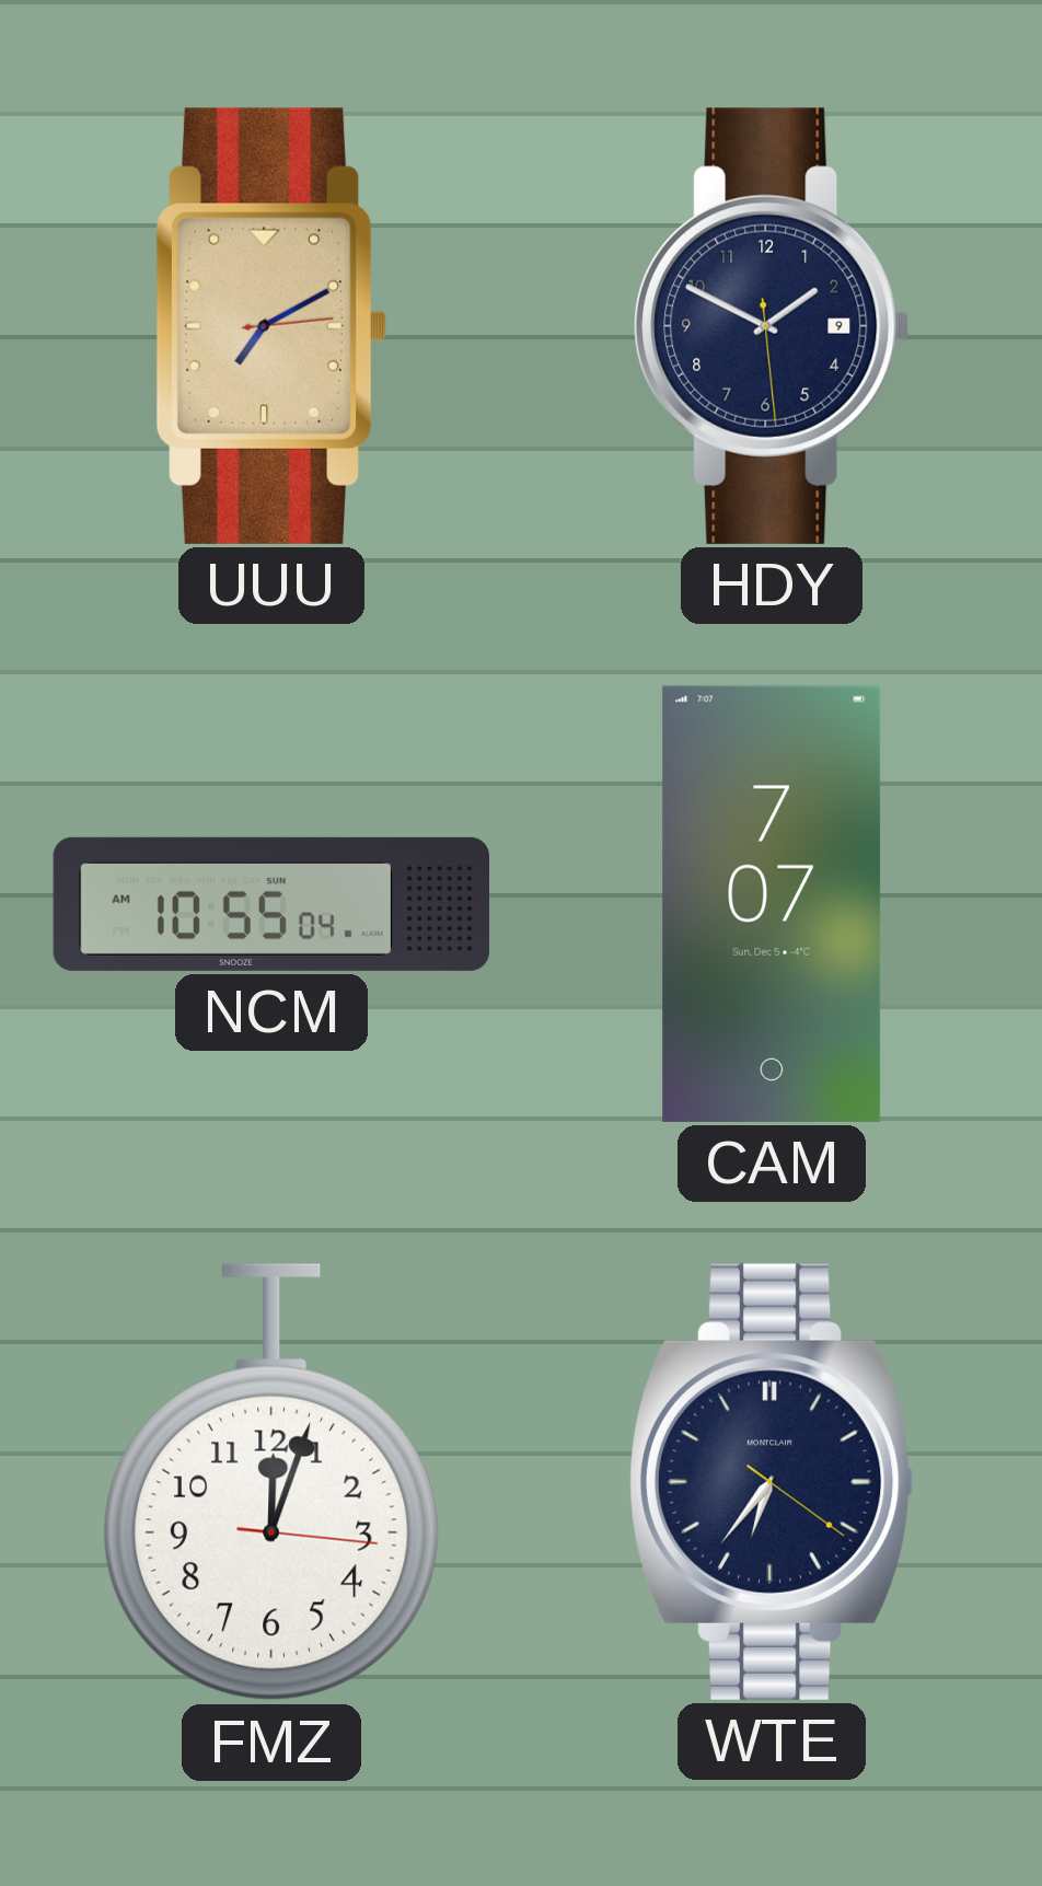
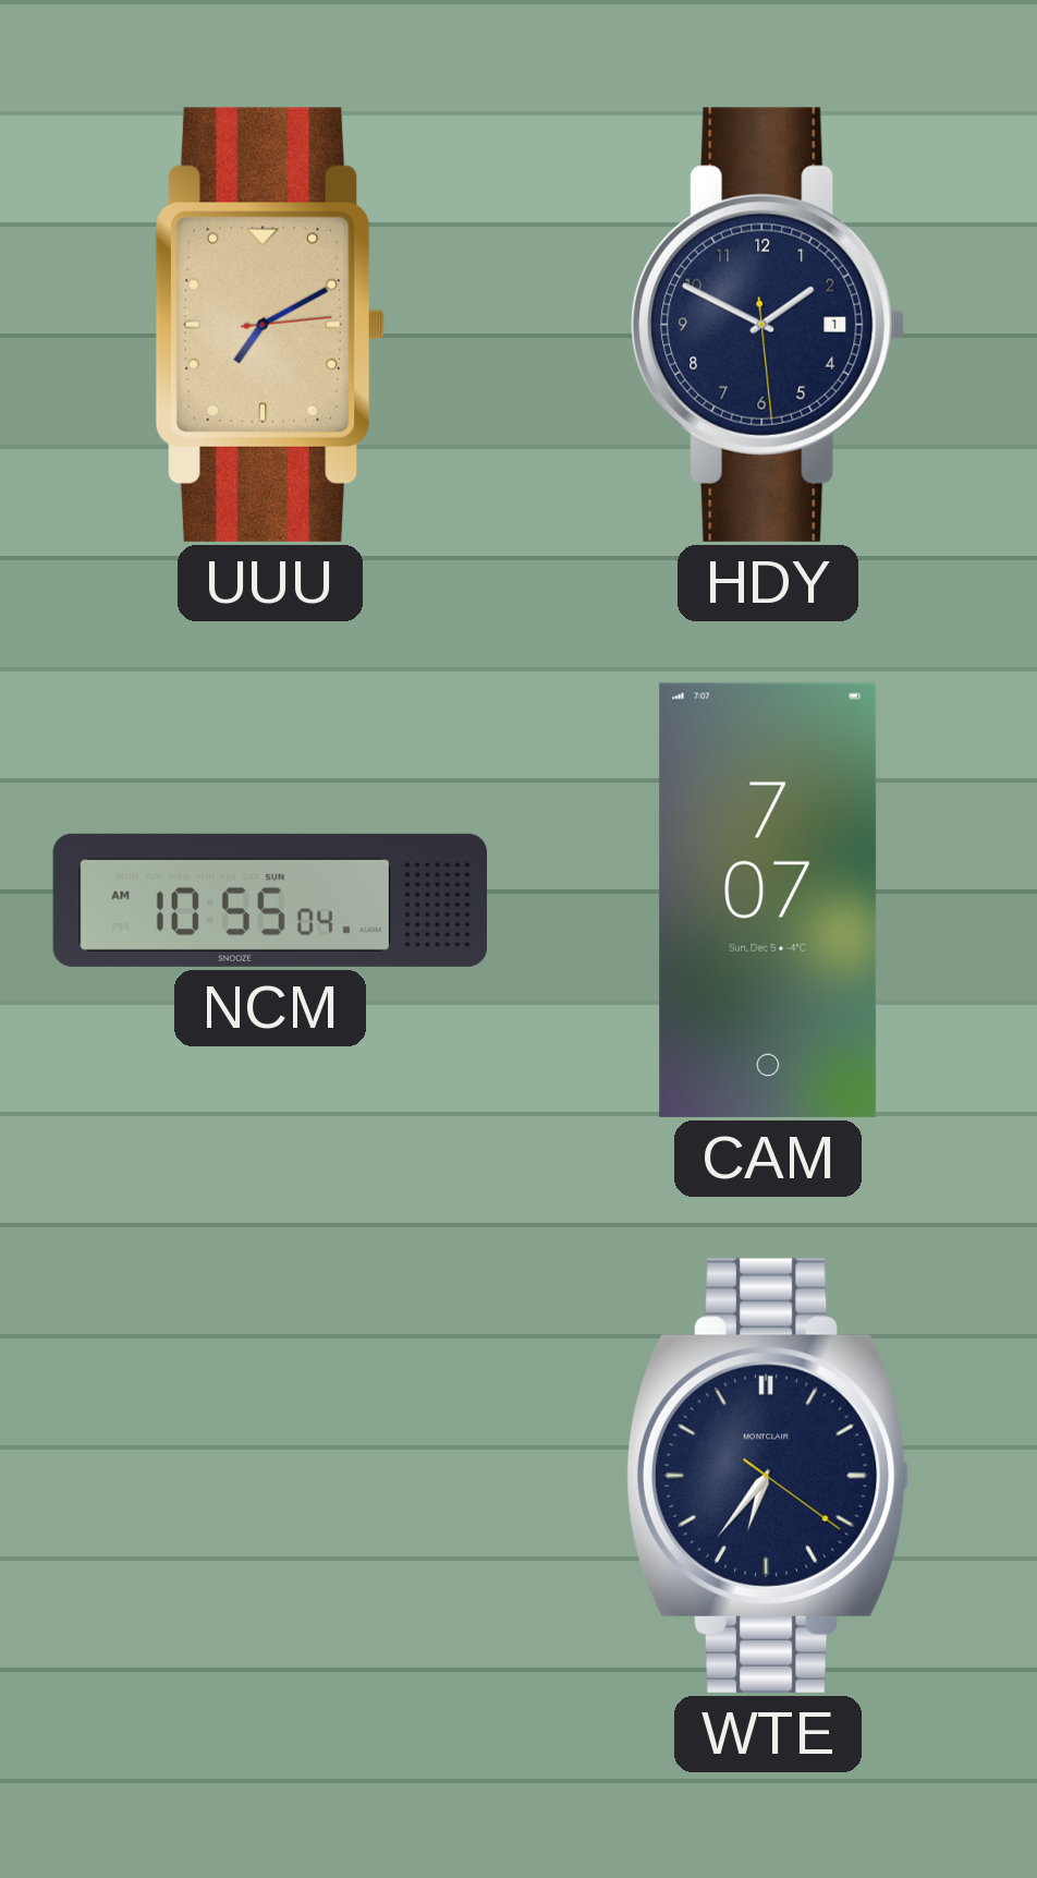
HDY date: 9 -> 1 (768, 325)
FMZ: 12:03 -> none (273, 1482)
